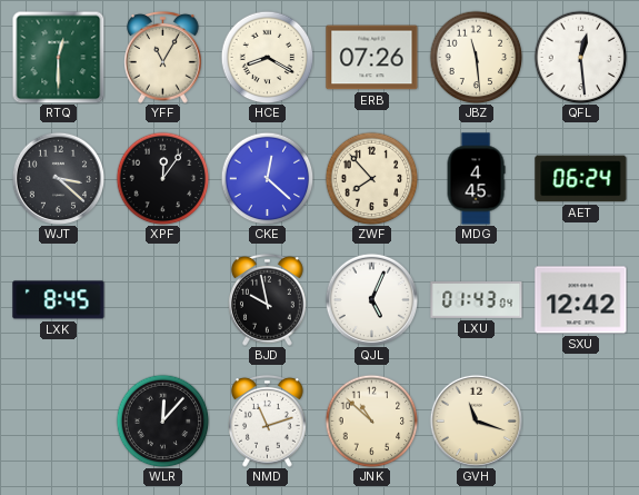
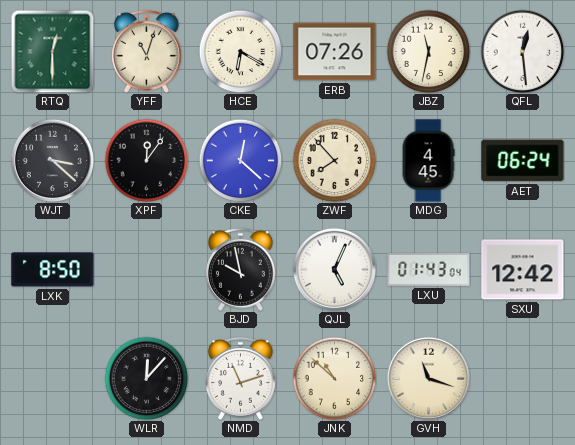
YFF: 11:05 -> 11:03 (147, 51)
HCE: 8:20 -> 6:20 (240, 51)
JBZ: 11:29 -> 11:32 (428, 51)
LXK: 8:45 -> 8:50 (53, 270)
